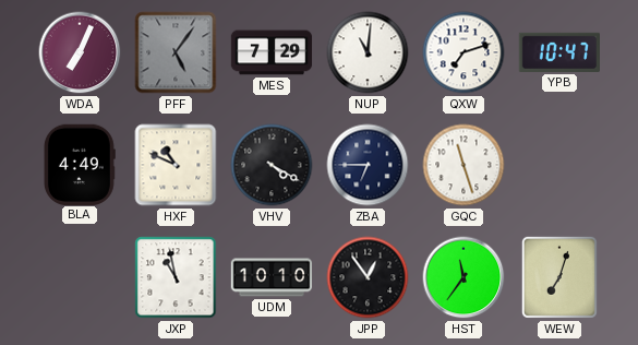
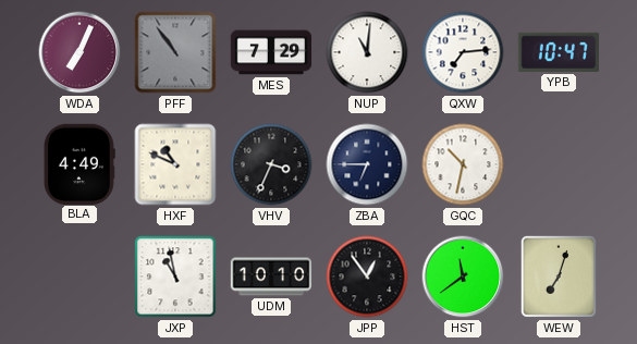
PFF: 5:06 -> 10:54 (175, 52)
QXW: 7:12 -> 7:14 (463, 52)
VHV: 4:20 -> 3:34 (271, 164)
GQC: 11:27 -> 10:32 (463, 164)
HST: 11:36 -> 11:39 (463, 277)
